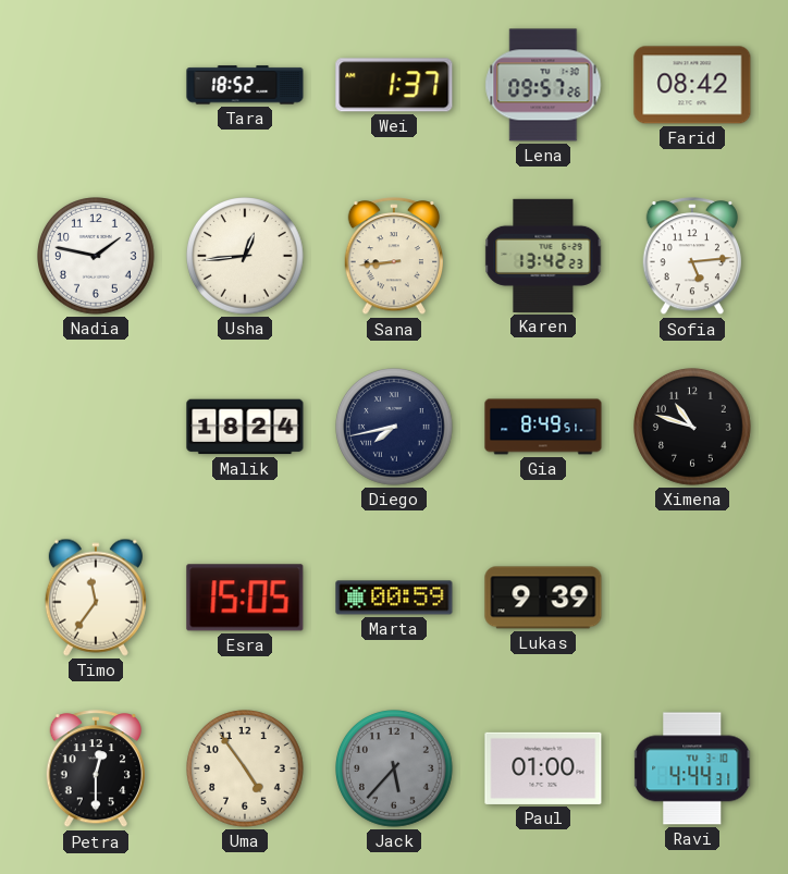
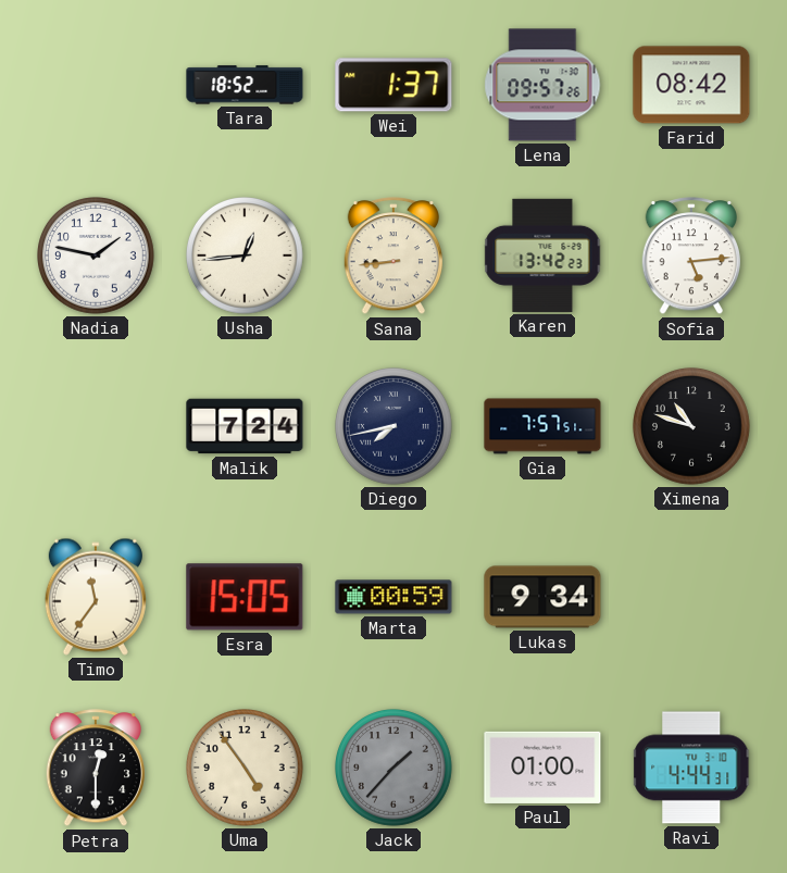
Malik: 18:24 -> 7:24 (245, 426)
Gia: 8:49 -> 7:57 (542, 426)
Lukas: 9:39 -> 9:34 (542, 597)
Jack: 5:37 -> 1:37 (395, 769)
